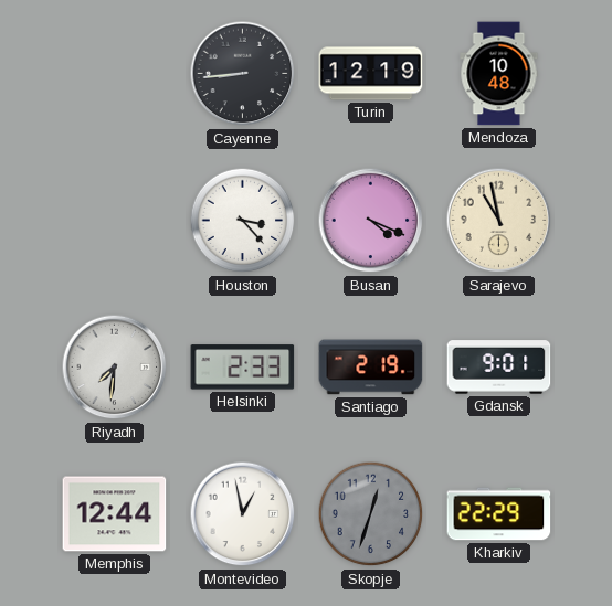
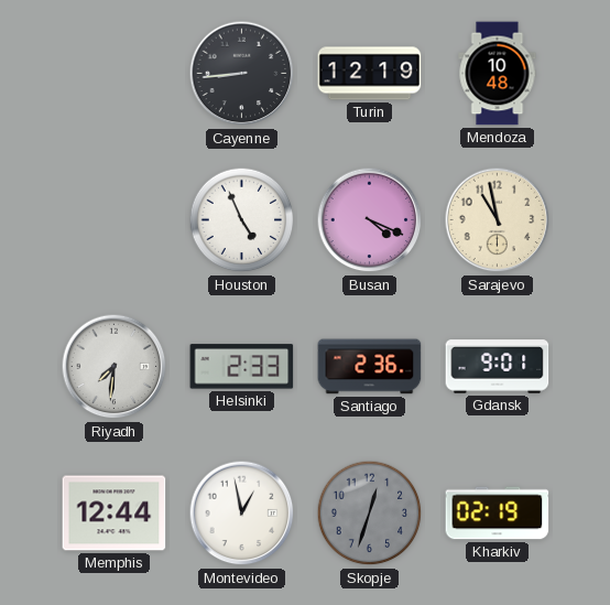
Houston: 3:23 -> 4:56 (242, 220)
Santiago: 2:19 -> 2:36 (370, 367)
Kharkiv: 22:29 -> 02:19 (498, 514)
